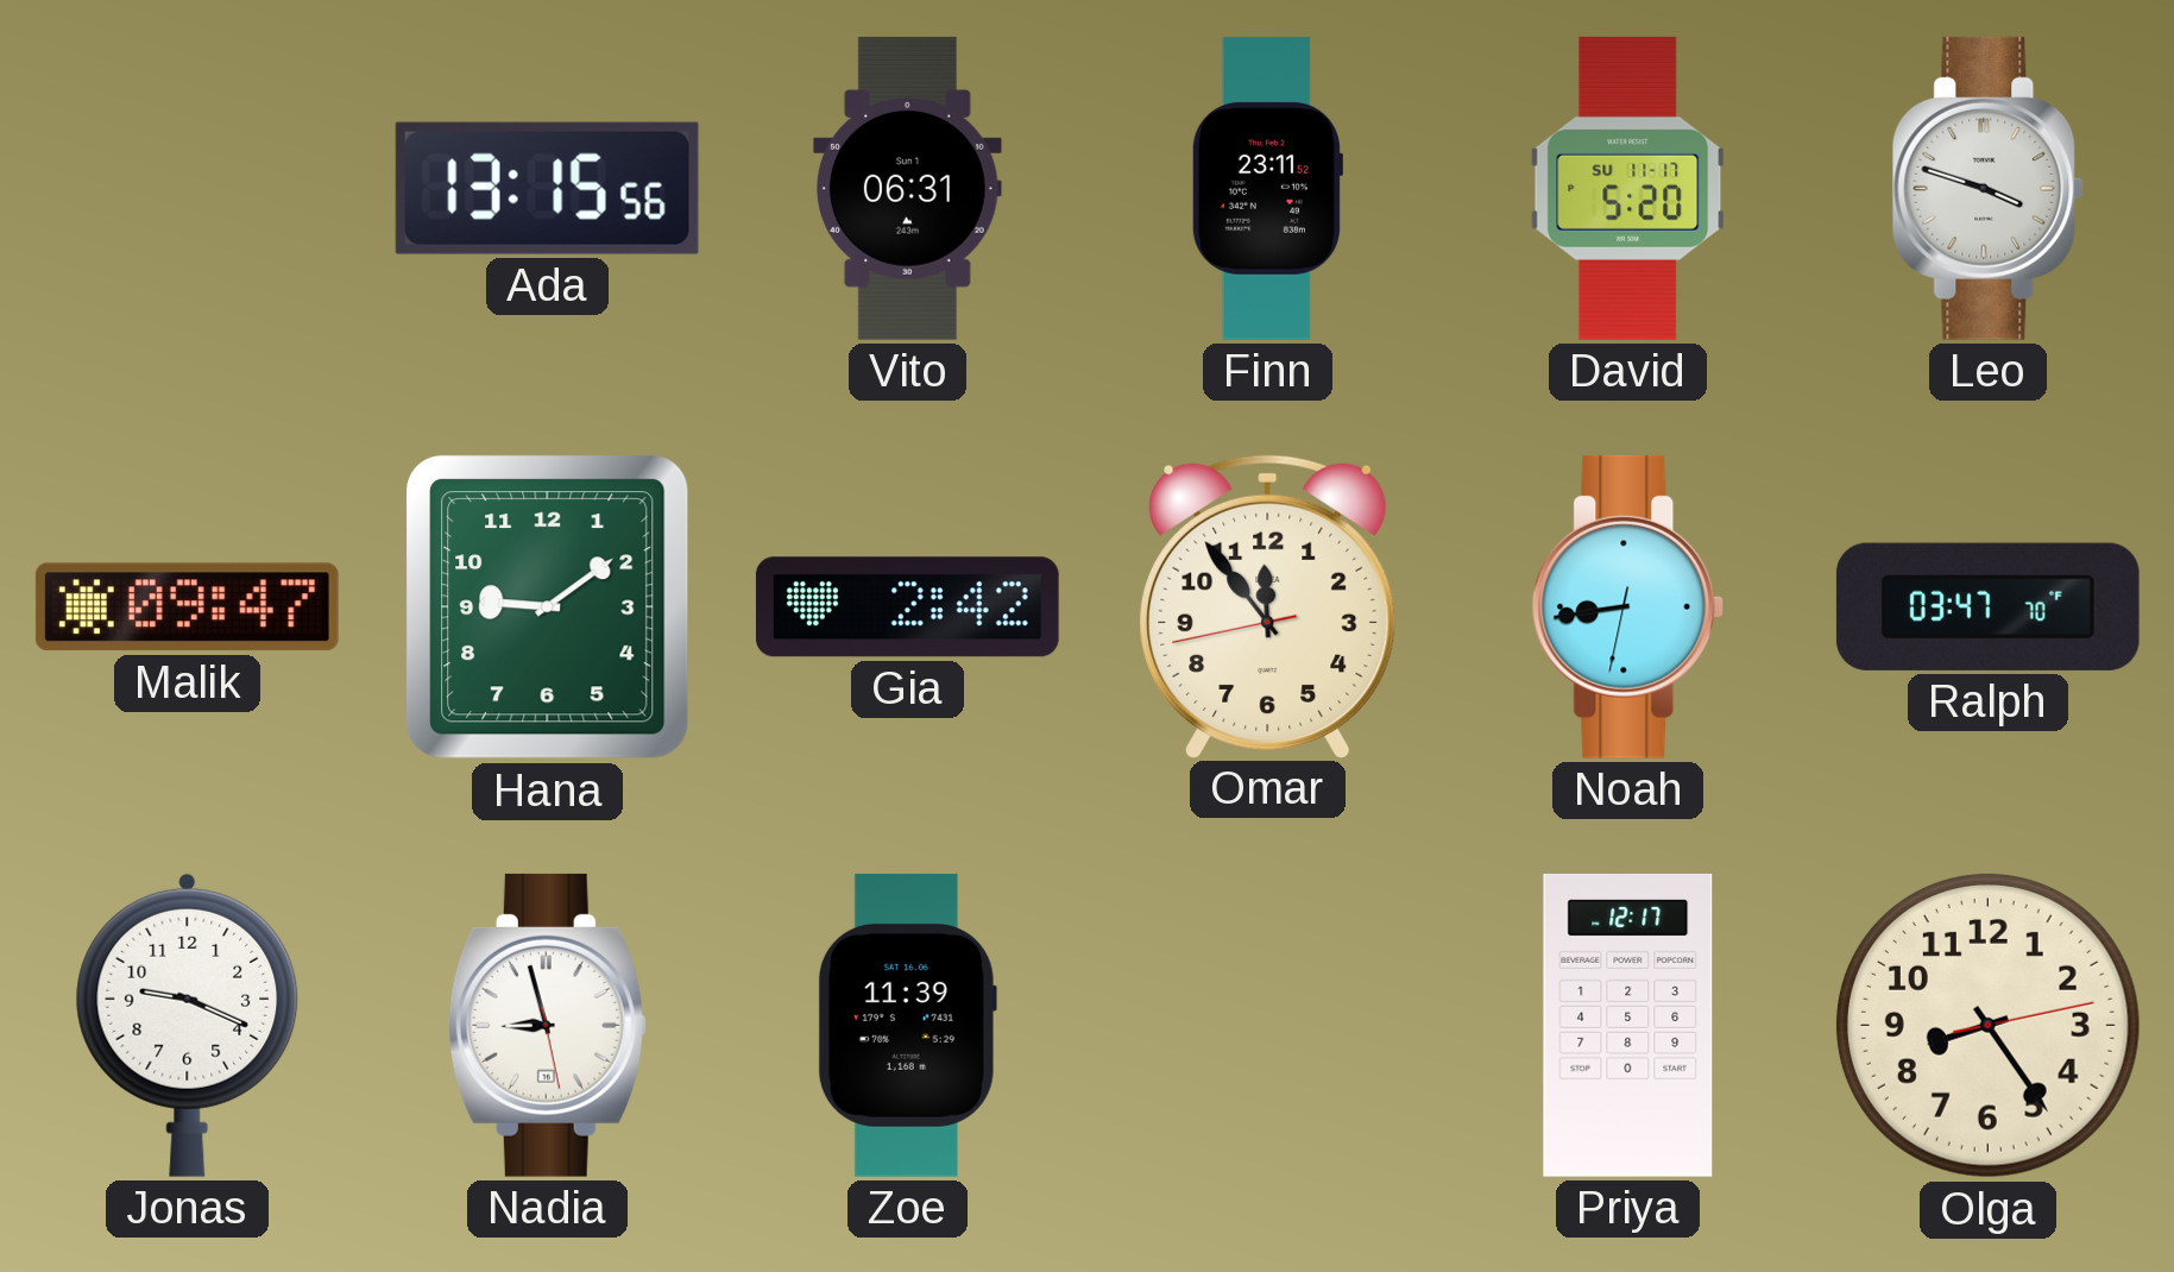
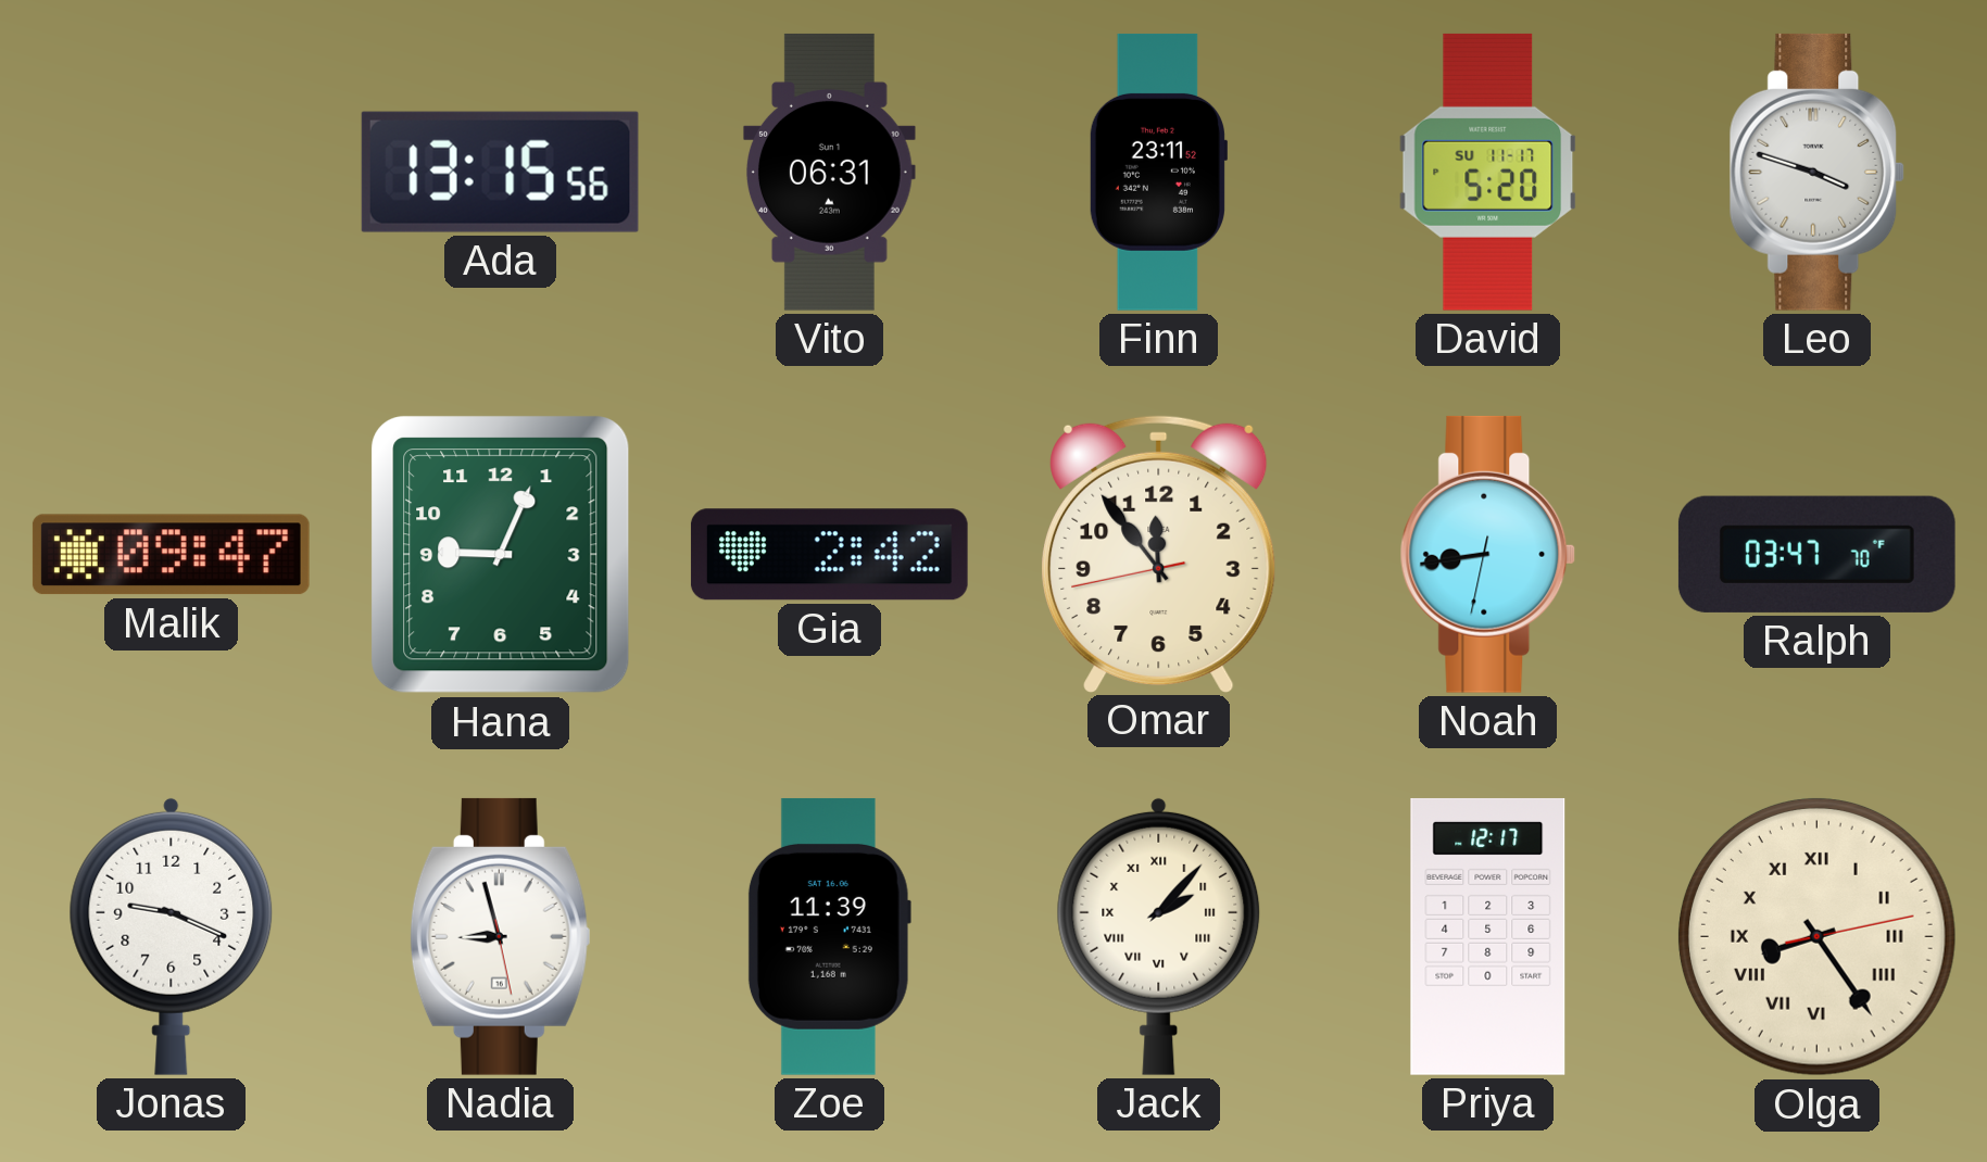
Hana: 9:09 -> 9:04 (501, 555)
Jack: none -> 2:07 (1159, 936)
Olga numerals: Arabic -> Roman (1816, 936)
